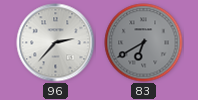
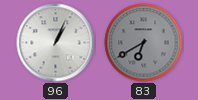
96: 2:37 -> 1:04 (56, 43)
